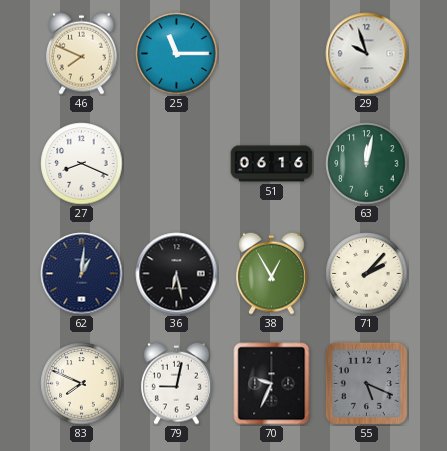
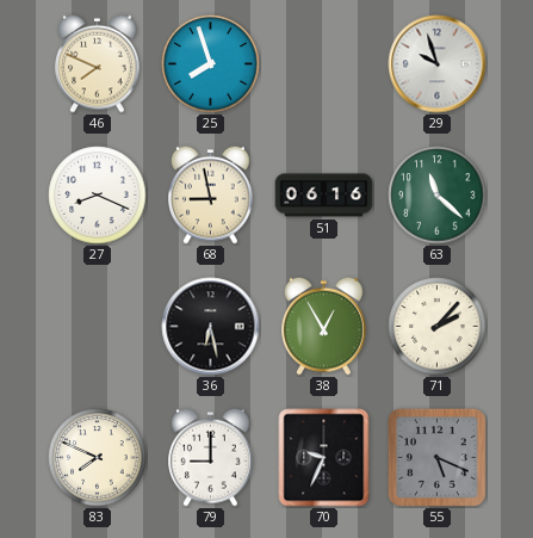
25: 11:15 -> 7:57 (211, 64)
68: none -> 8:58 (211, 194)
63: 12:02 -> 11:22 (438, 196)
62: 1:01 -> none (82, 274)
79: 9:02 -> 9:00 (211, 457)
